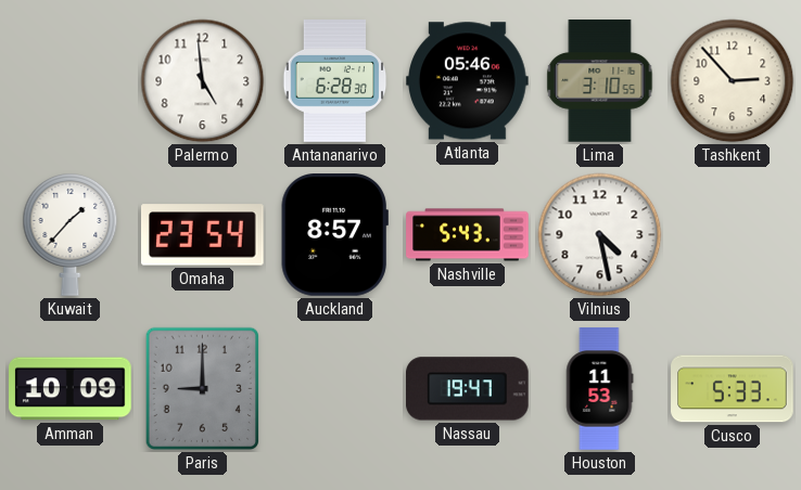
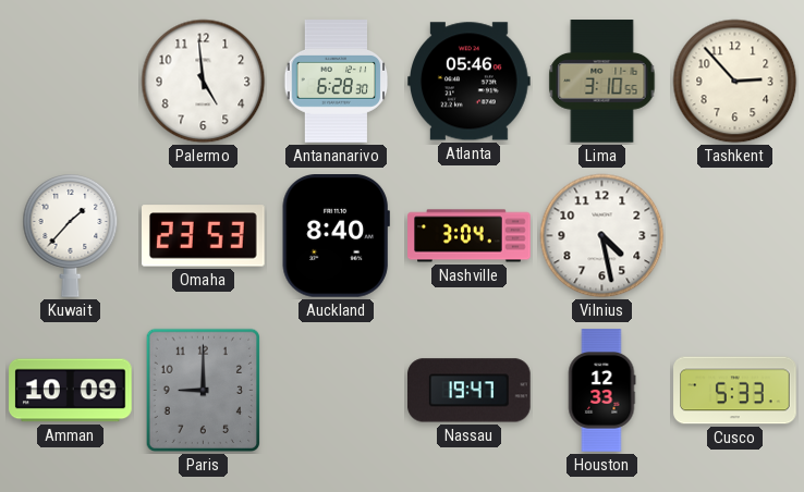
Omaha: 23:54 -> 23:53 (204, 236)
Auckland: 8:57 -> 8:40 (336, 236)
Nashville: 5:43 -> 3:04 (470, 236)
Houston: 11:53 -> 12:33 (601, 391)
